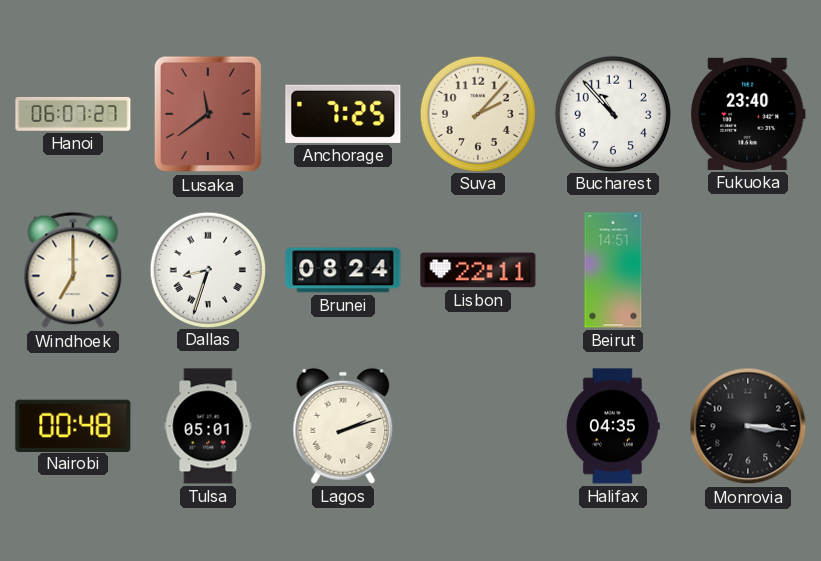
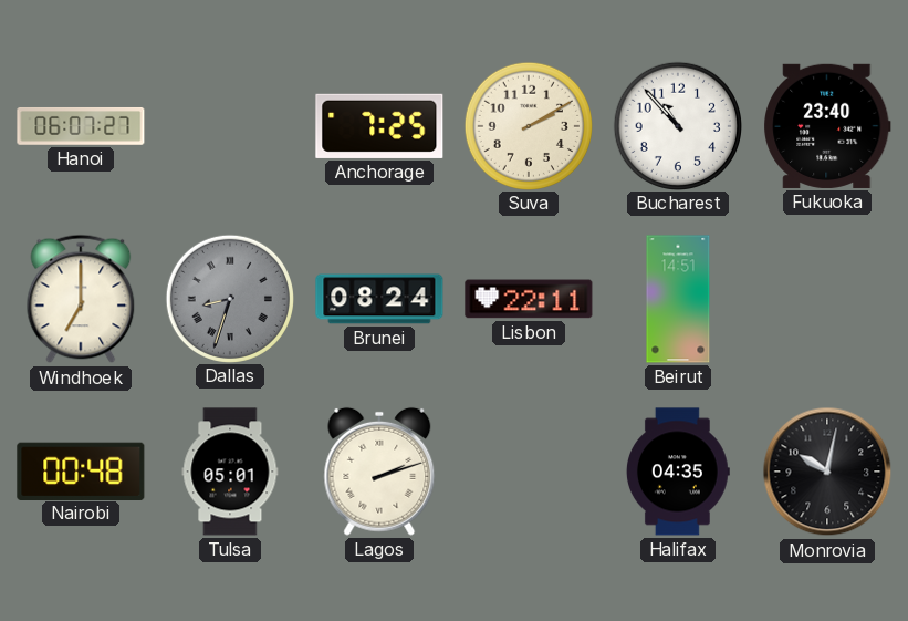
Lusaka: 11:39 -> none (207, 114)
Suva: 2:07 -> 2:10 (528, 125)
Dallas dial: white -> grey (229, 298)
Monrovia: 3:16 -> 10:02 (827, 472)
